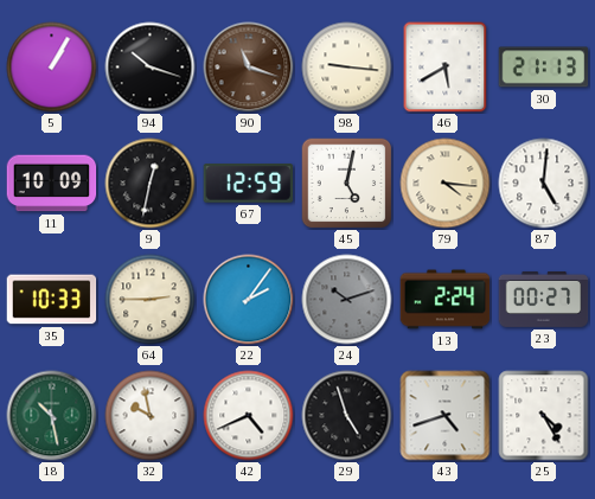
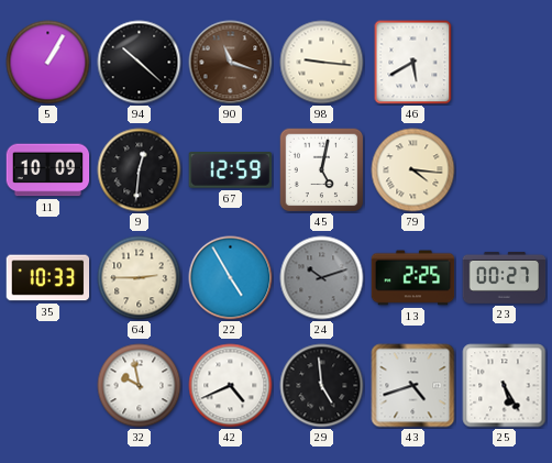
94: 10:18 -> 10:22 (140, 63)
30: 21:13 -> none (544, 68)
9: 12:32 -> 12:31 (140, 170)
87: 5:01 -> none (544, 184)
22: 2:06 -> 4:55 (231, 278)
13: 2:24 -> 2:25 (413, 278)
18: 10:28 -> none (52, 416)
29: 4:57 -> 4:59 (322, 386)
25: 4:25 -> 5:25 (505, 386)
